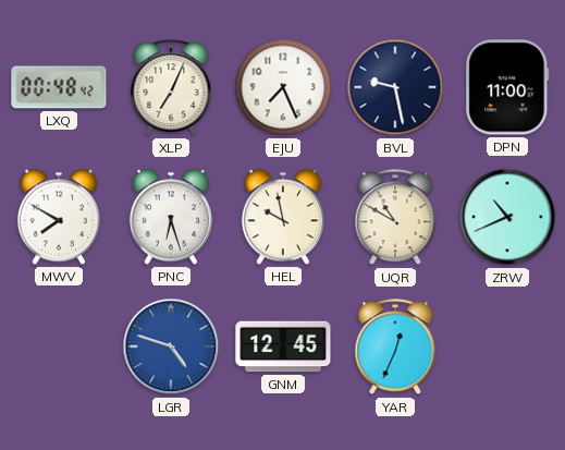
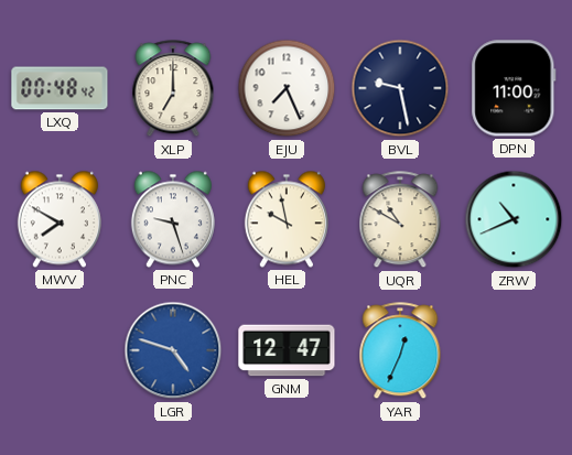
XLP: 7:04 -> 7:00 (173, 89)
PNC: 6:27 -> 9:27 (173, 219)
GNM: 12:45 -> 12:47 (287, 350)
